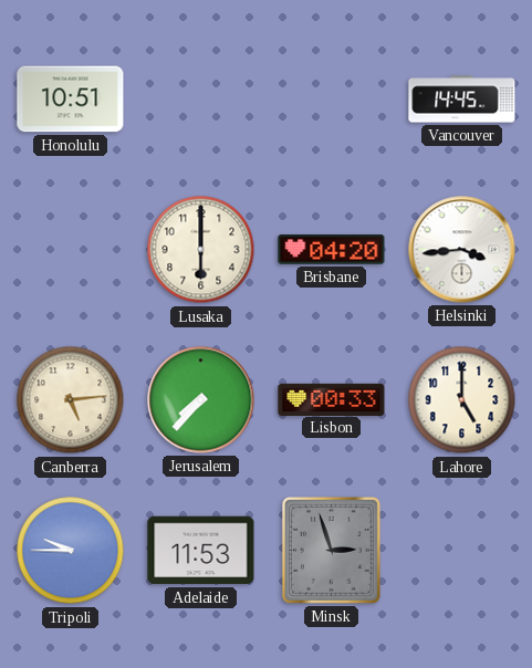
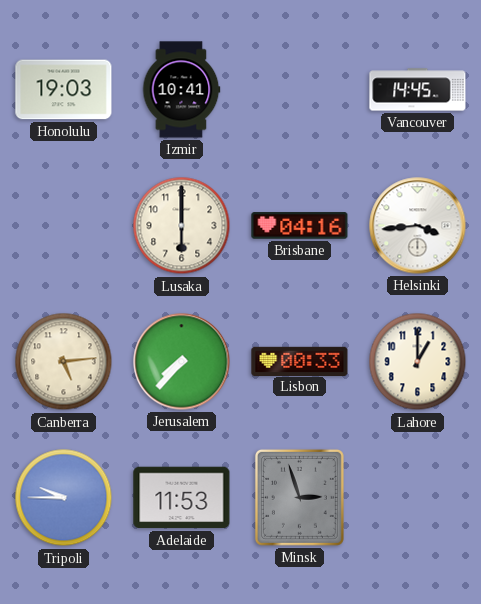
Honolulu: 10:51 -> 19:03 (64, 90)
Izmir: none -> 10:41 (181, 90)
Brisbane: 04:20 -> 04:16 (300, 226)
Lahore: 5:00 -> 1:00 (418, 362)
